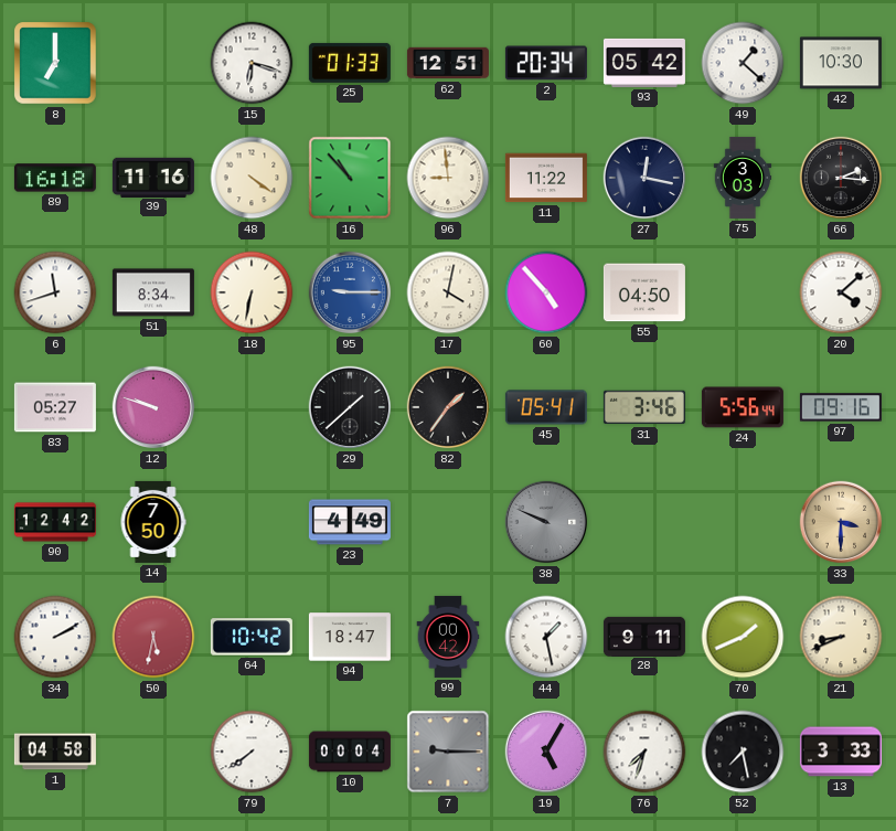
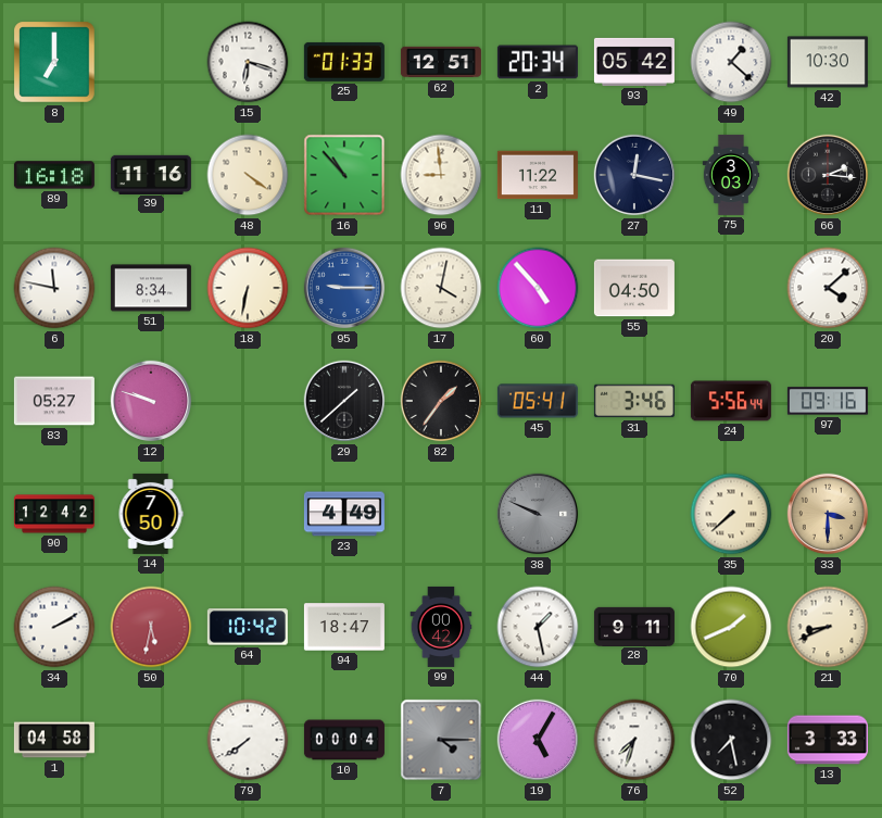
6: 11:42 -> 11:47 (54, 288)
35: none -> 7:38 (731, 514)
7: 9:15 -> 4:15 (441, 740)
